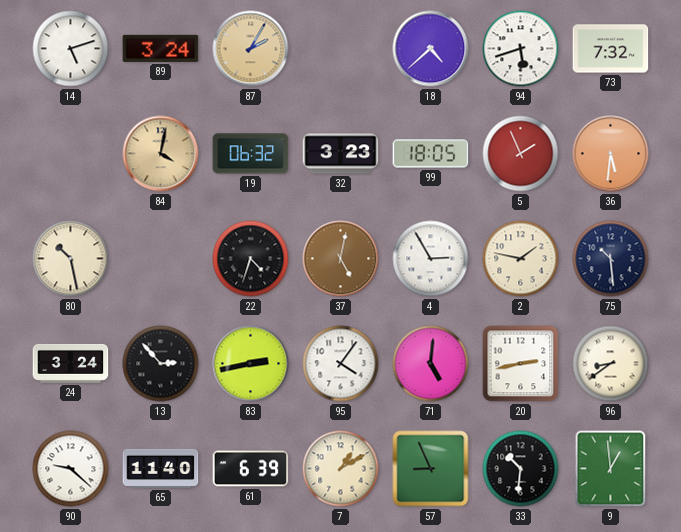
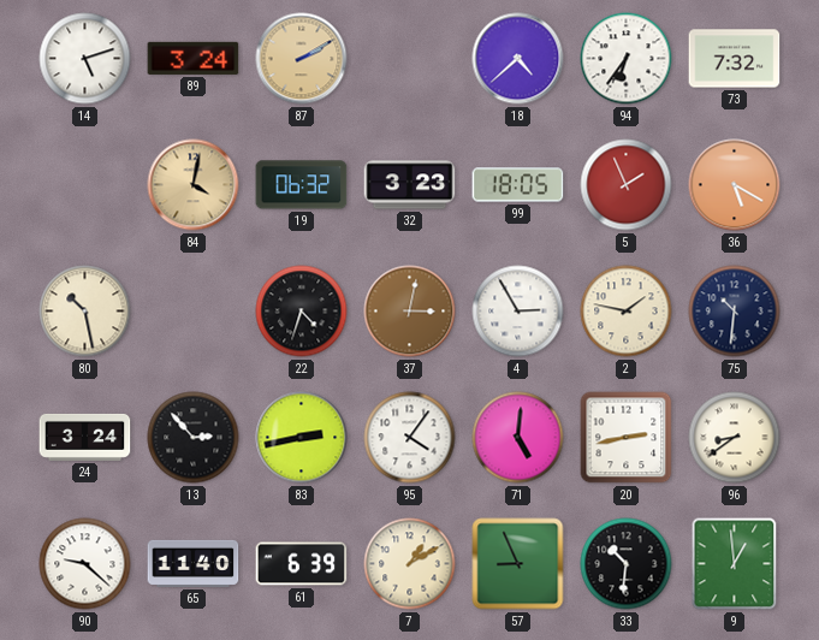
87: 2:05 -> 2:10 (302, 59)
94: 5:42 -> 6:36 (627, 59)
36: 5:31 -> 5:20 (735, 185)
37: 5:02 -> 3:02 (410, 312)
75: 10:29 -> 10:31 (735, 312)
